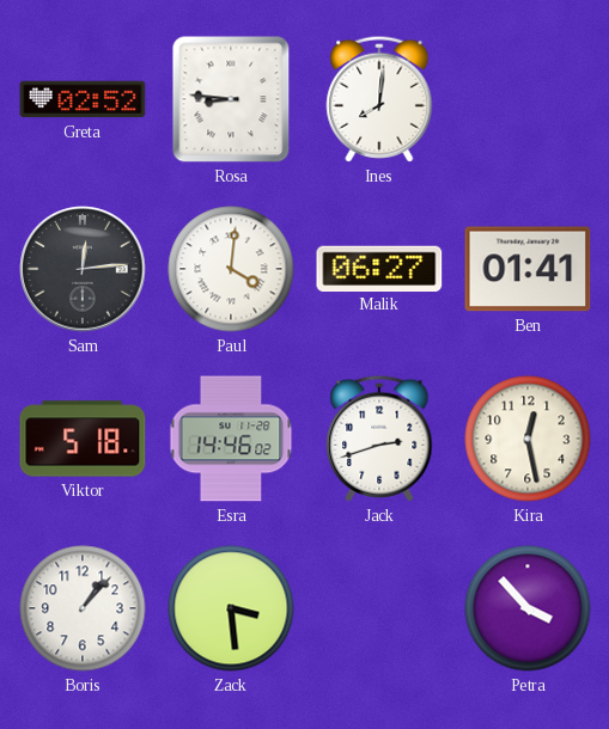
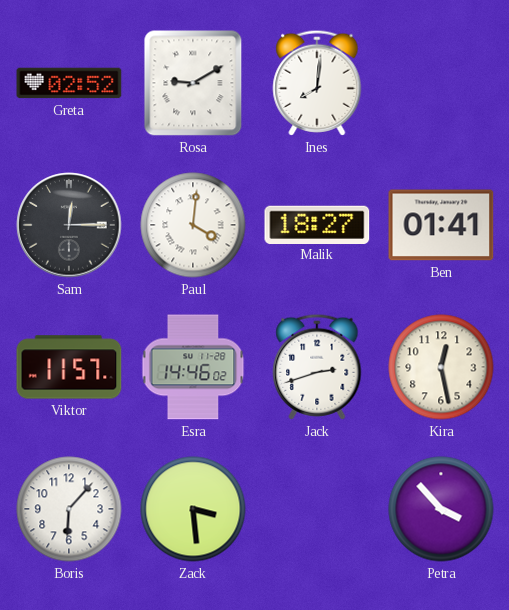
Rosa: 8:46 -> 9:10 (193, 83)
Sam: 12:14 -> 12:15 (69, 225)
Malik: 06:27 -> 18:27 (317, 224)
Viktor: 5:18 -> 11:57 (69, 367)
Boris: 1:07 -> 6:07 (69, 509)
